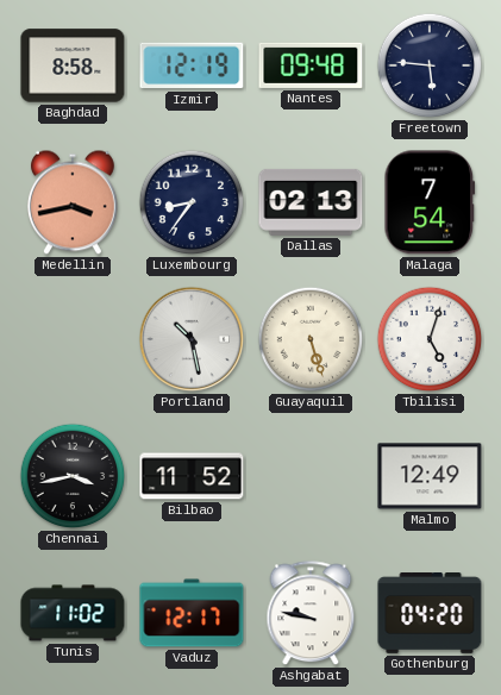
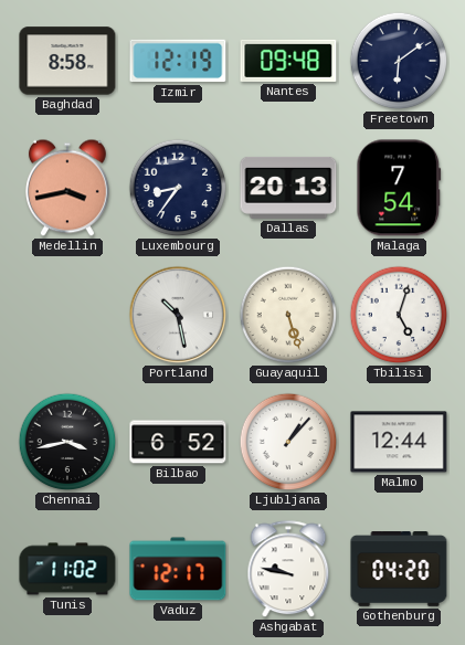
Freetown: 5:46 -> 6:09 (399, 61)
Dallas: 02:13 -> 20:13 (288, 188)
Bilbao: 11:52 -> 6:52 (178, 442)
Ljubljana: none -> 1:07 (288, 442)
Malmo: 12:49 -> 12:44 (399, 442)
